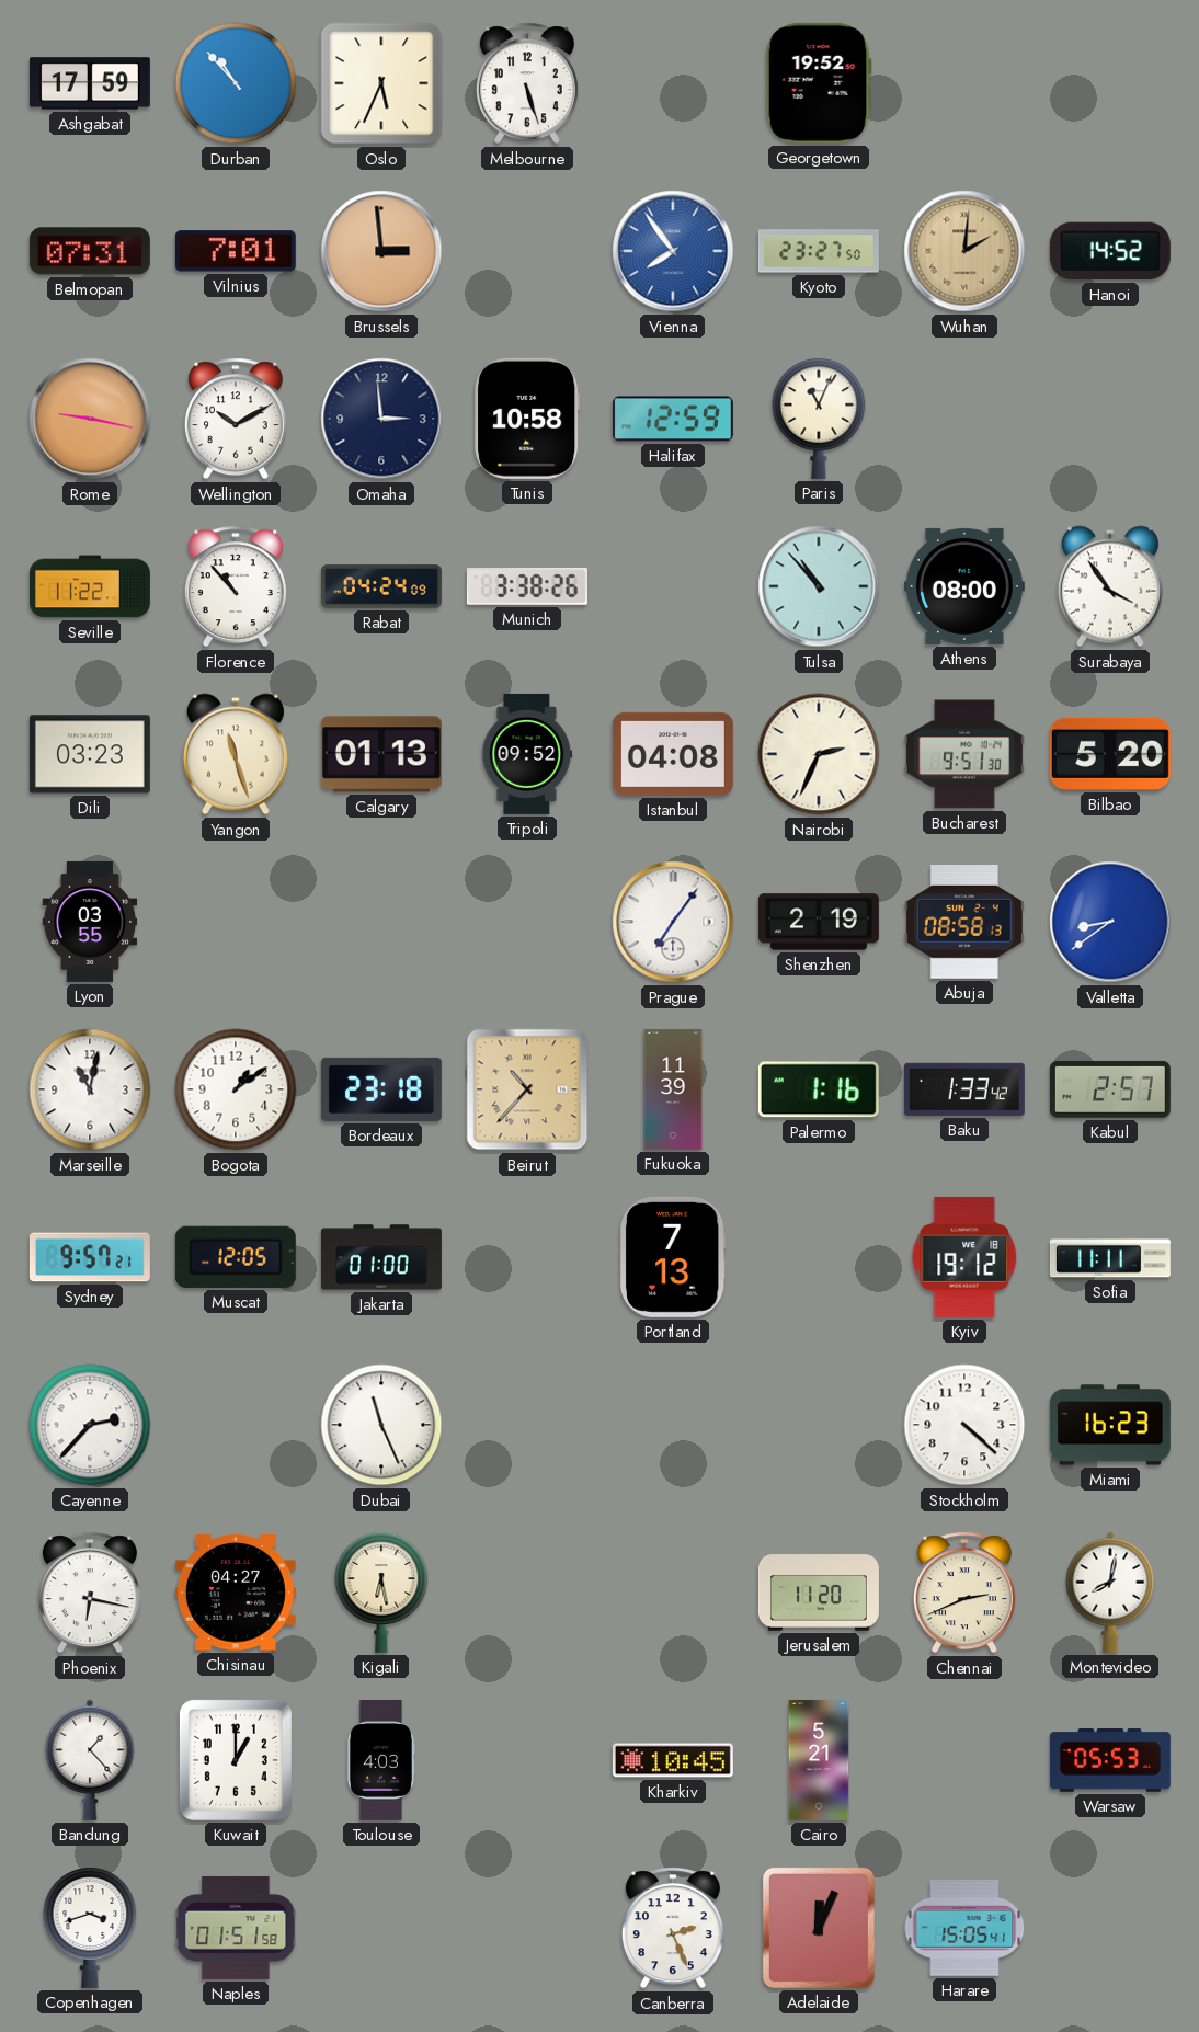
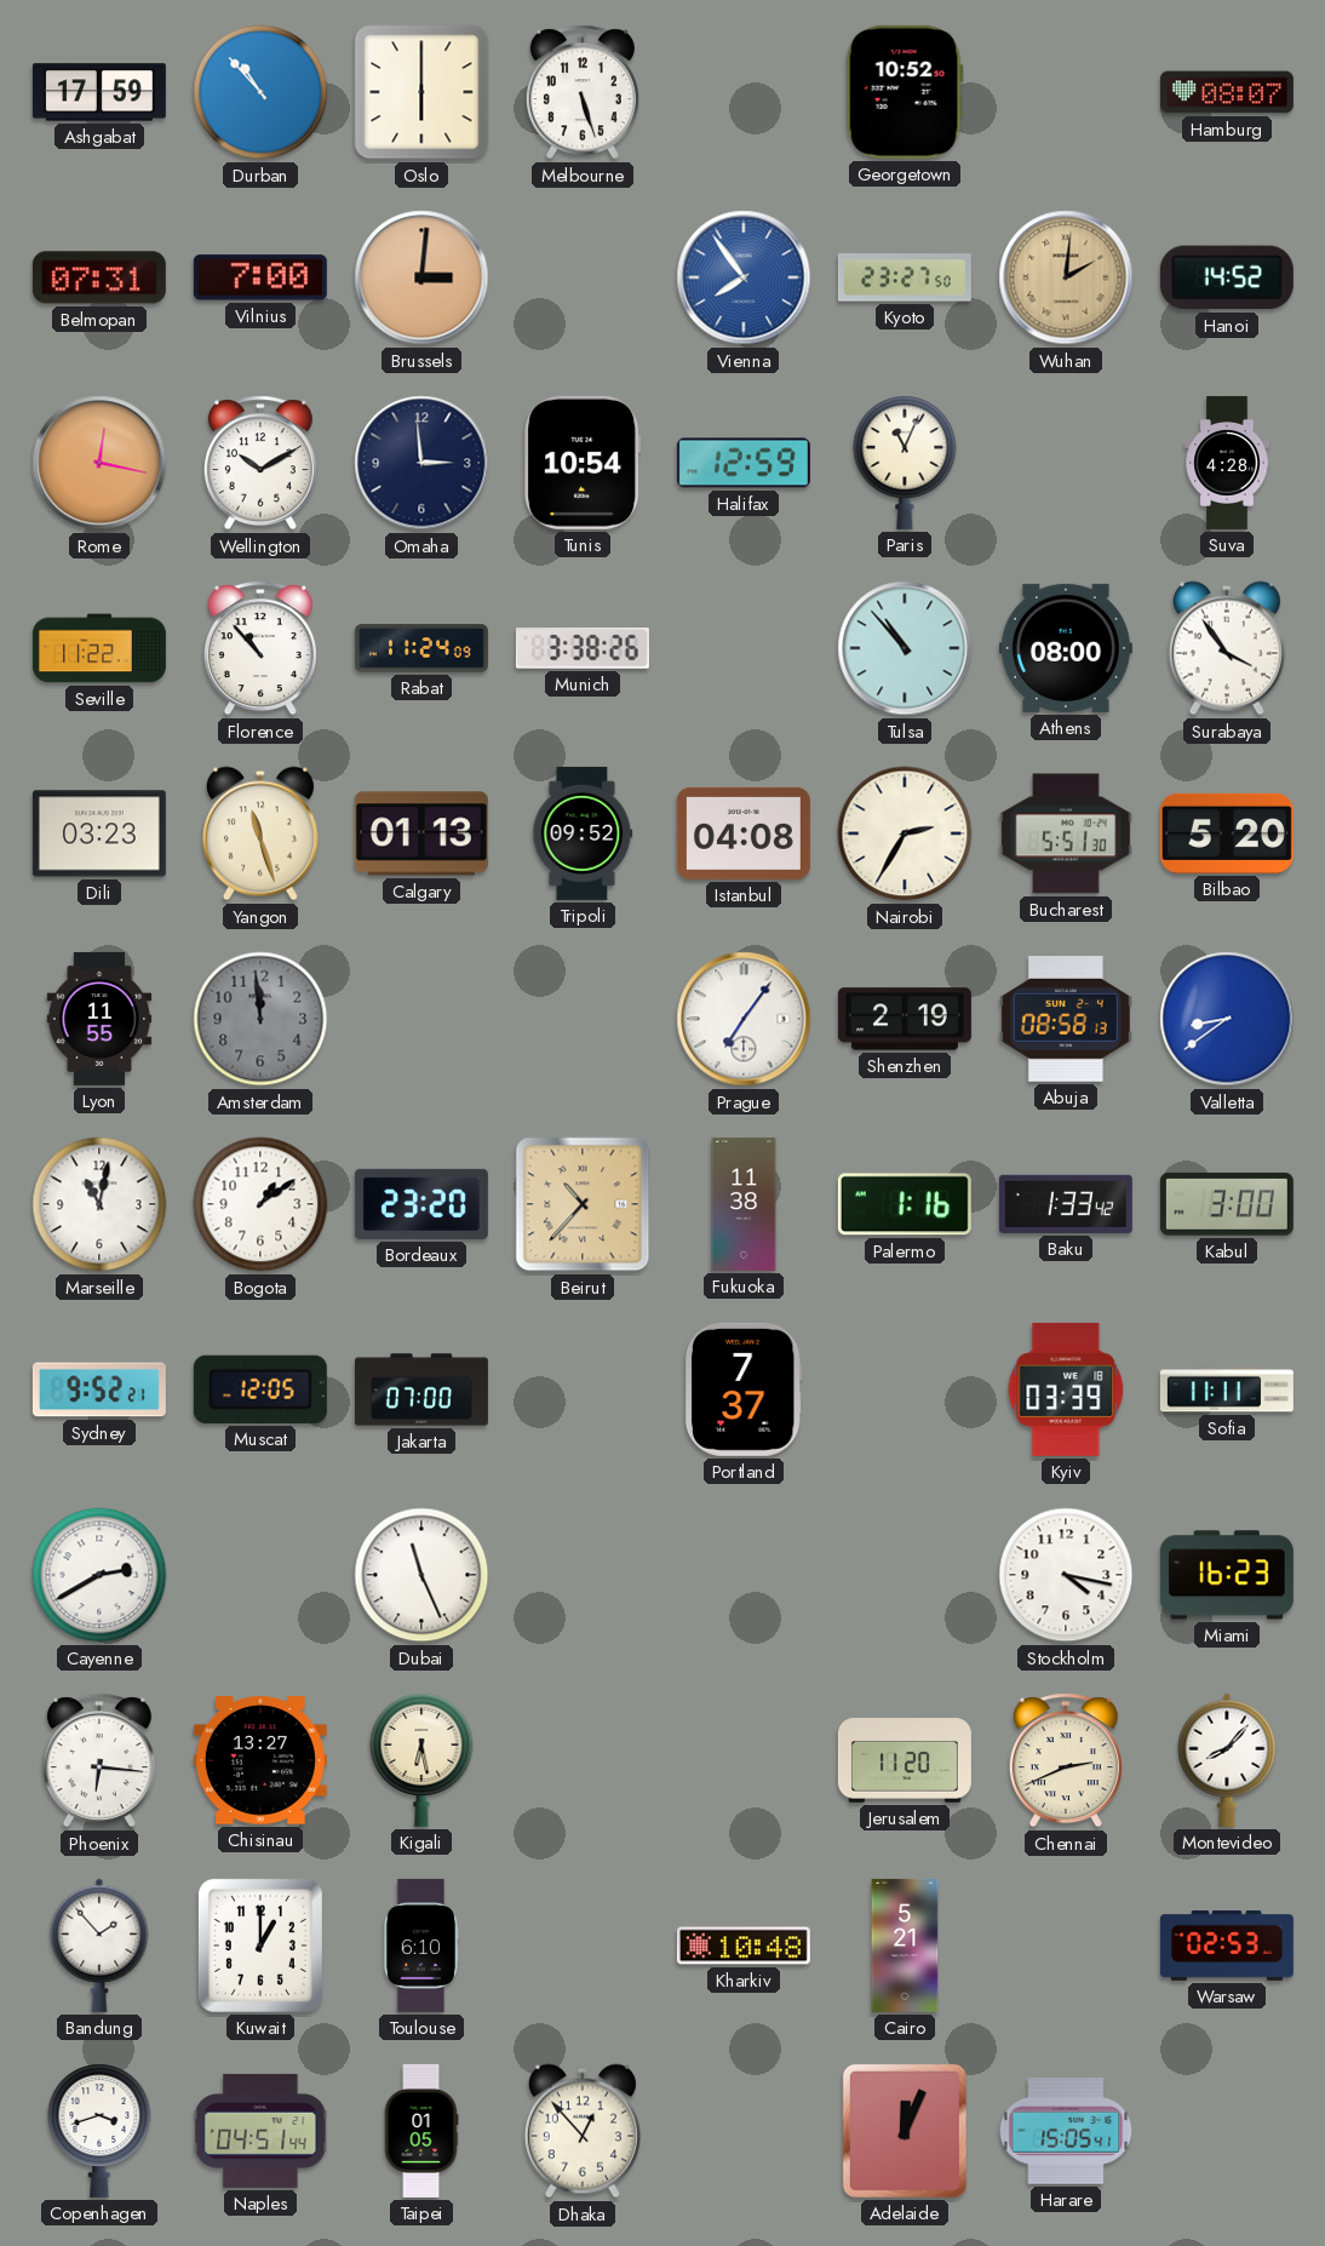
Oslo: 5:34 -> 6:00 (421, 92)
Georgetown: 19:52 -> 10:52 (905, 92)
Hamburg: none -> 08:07 (1227, 92)
Vilnius: 7:01 -> 7:00 (260, 277)
Brussels: 2:59 -> 3:01 (421, 277)
Rome: 9:17 -> 12:17 (99, 463)
Tunis: 10:58 -> 10:54 (583, 463)
Suva: none -> 4:28 (1227, 463)
Rabat: 04:24 -> 11:24 (421, 648)
Nairobi: 2:34 -> 2:35 (905, 833)
Bucharest: 9:51 -> 5:51 (1066, 833)
Lyon: 03:55 -> 11:55 (99, 1019)
Amsterdam: none -> 11:59 (260, 1019)
Bordeaux: 23:18 -> 23:20 (421, 1204)
Fukuoka: 11:39 -> 11:38 (744, 1204)
Kabul: 2:57 -> 3:00 (1227, 1204)
Sydney: 9:57 -> 9:52 (99, 1390)
Jakarta: 01:00 -> 07:00 (421, 1390)
Portland: 7:13 -> 7:37 (744, 1390)
Kyiv: 19:12 -> 03:39 (1066, 1390)
Cayenne: 2:37 -> 2:40 (99, 1575)
Stockholm: 4:22 -> 4:17 (1066, 1575)
Phoenix: 6:17 -> 6:16 (99, 1760)
Chisinau: 04:27 -> 13:27 (260, 1760)
Montevideo: 8:02 -> 8:07 (1227, 1760)
Bandung: 1:23 -> 1:53 (99, 1946)
Toulouse: 4:03 -> 6:10 (420, 1946)
Kharkiv: 10:45 -> 10:48 (744, 1946)
Warsaw: 05:53 -> 02:53 (1227, 1946)
Naples: 01:51 -> 04:51 (260, 2131)
Taipei: none -> 01:05 (421, 2131)
Dhaka: none -> 12:53 (583, 2131)
Canberra: 2:26 -> none (673, 1928)
